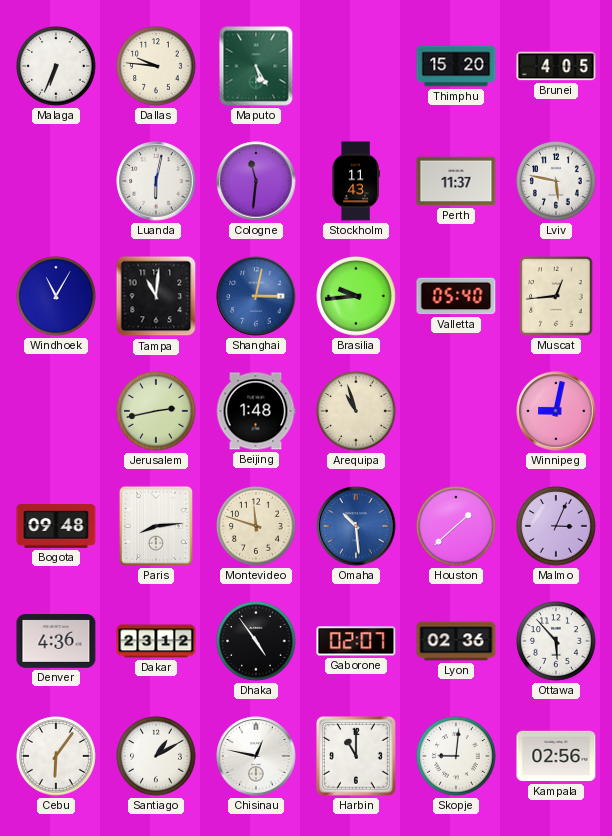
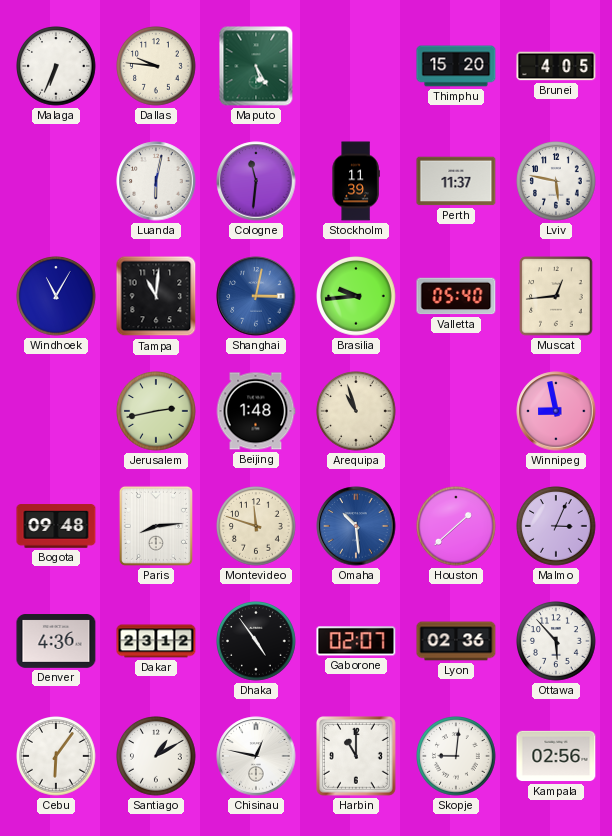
Stockholm: 11:43 -> 11:39 (356, 181)
Winnipeg: 9:02 -> 8:58 (556, 411)
